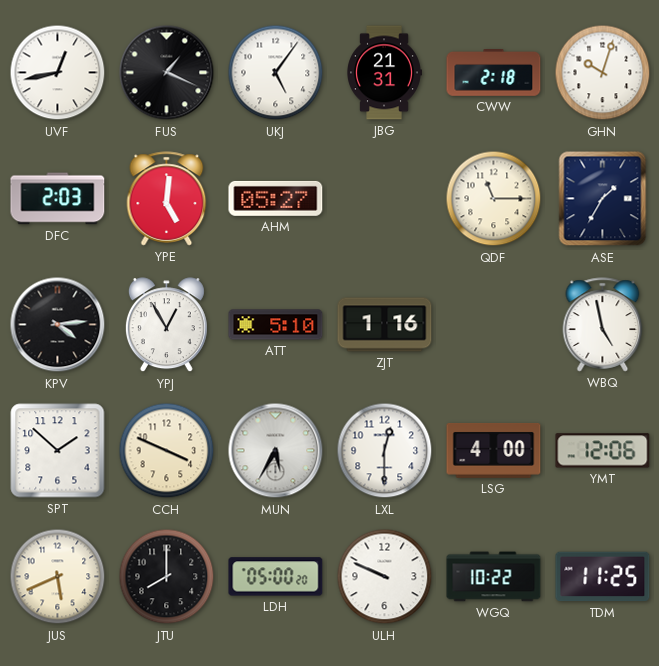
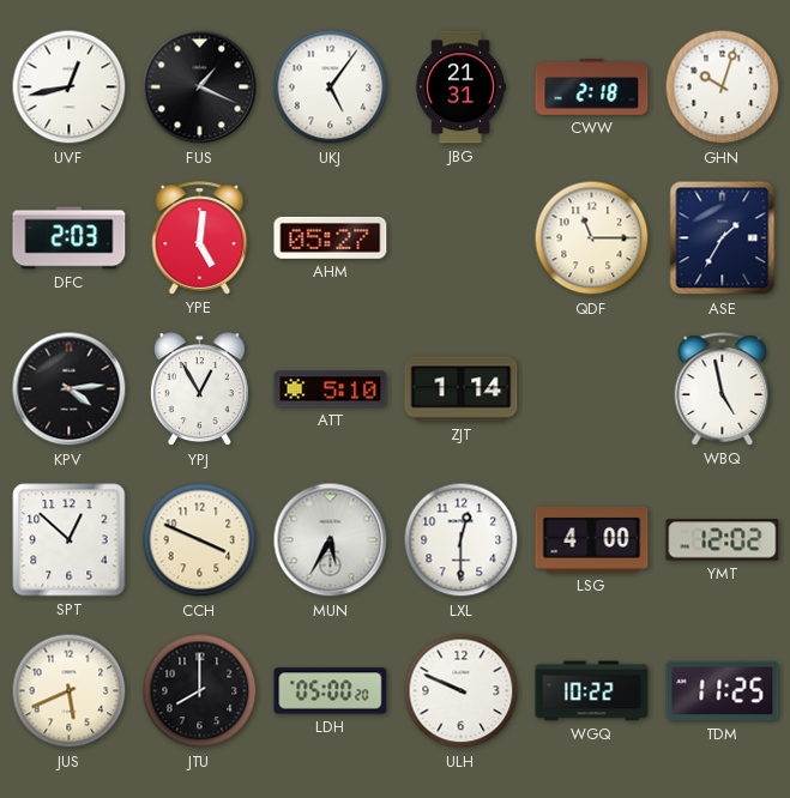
ZJT: 1:16 -> 1:14 (462, 389)
SPT: 1:52 -> 12:52 (70, 540)
YMT: 12:06 -> 12:02 (723, 540)
